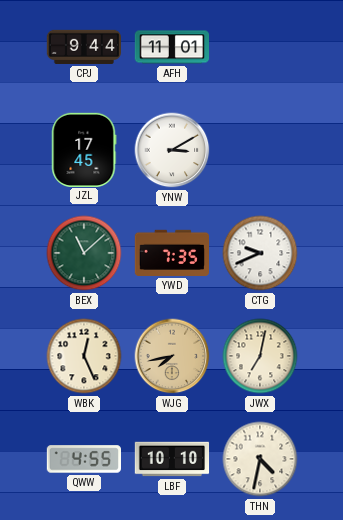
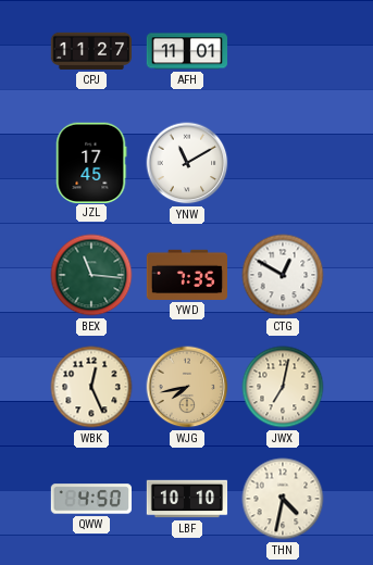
CPJ: 9:44 -> 11:27 (91, 51)
YNW: 3:10 -> 11:10 (187, 163)
BEX: 11:08 -> 11:16 (91, 275)
CTG: 9:41 -> 12:50 (283, 275)
QWW: 4:55 -> 4:50 (90, 499)
